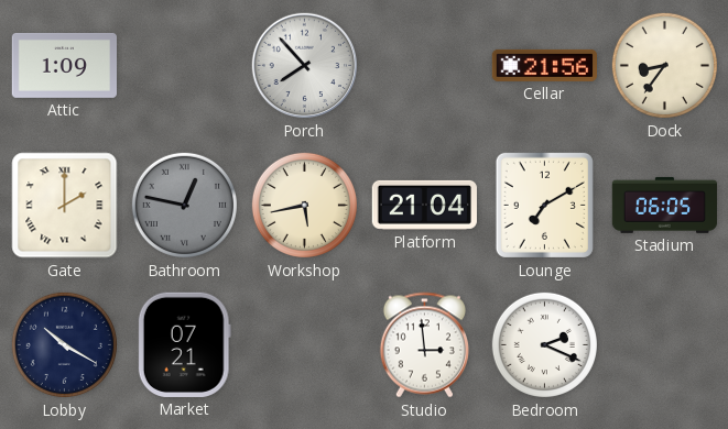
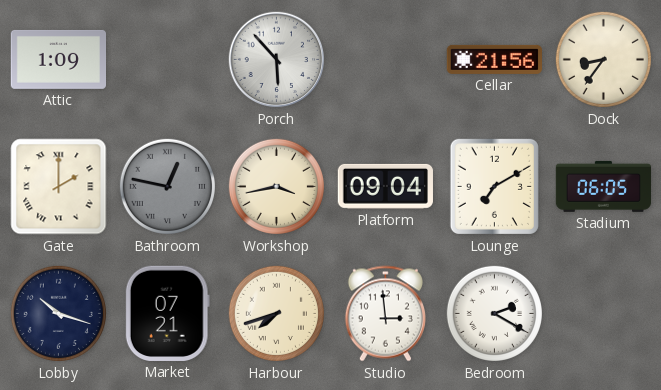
Porch: 7:53 -> 5:53 (277, 60)
Workshop: 5:43 -> 3:43 (276, 186)
Platform: 21:04 -> 09:04 (385, 186)
Lobby: 10:20 -> 10:18 (58, 313)
Harbour: none -> 7:42 (276, 313)
Bedroom: 2:19 -> 2:20 (494, 313)
